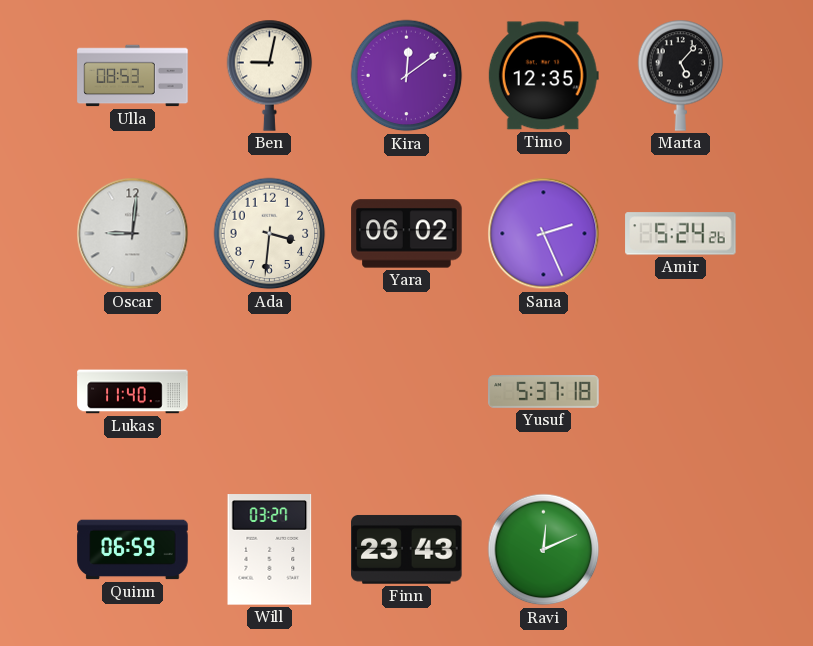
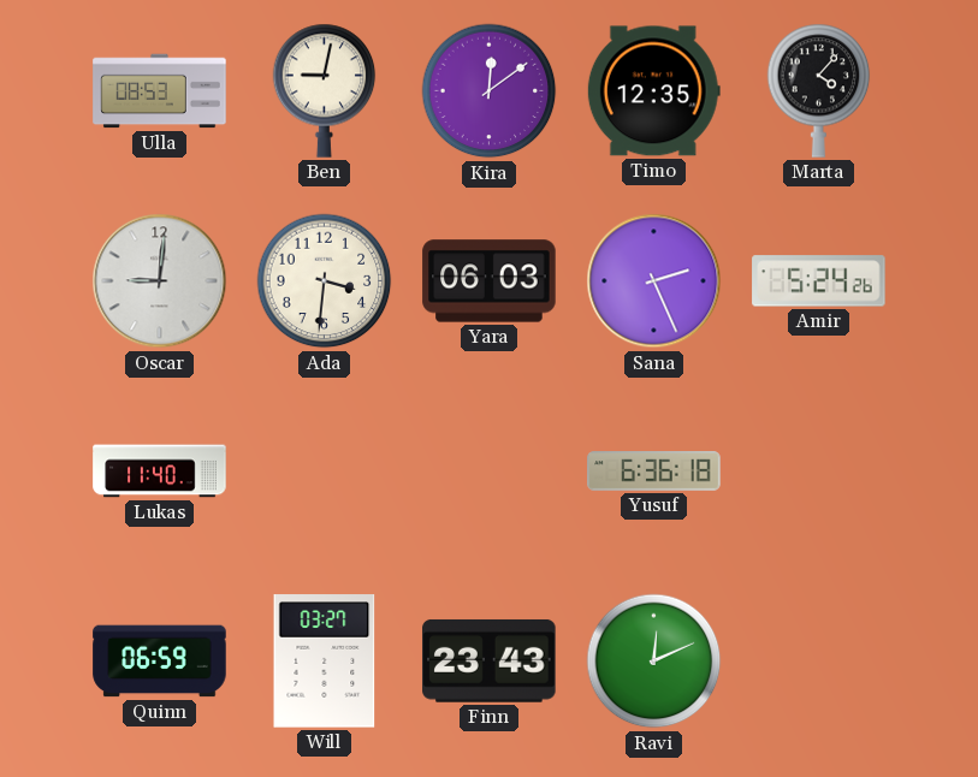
Marta: 5:07 -> 4:07 (819, 90)
Yara: 06:02 -> 06:03 (490, 281)
Yusuf: 5:37 -> 6:36 (654, 471)
